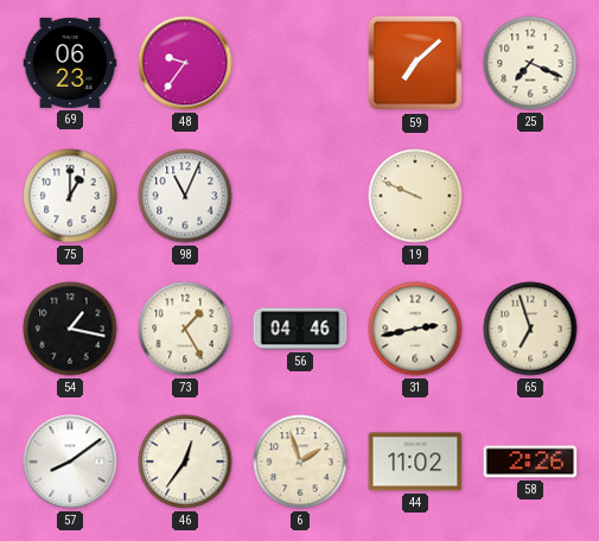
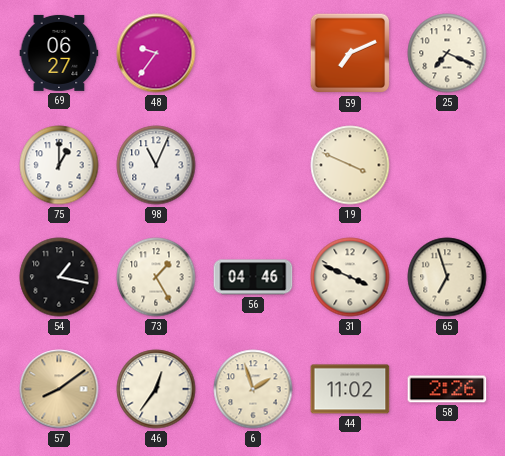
69: 06:23 -> 06:27 (59, 53)
59: 7:08 -> 7:11 (350, 53)
19: 9:49 -> 3:49 (350, 165)
31: 2:43 -> 3:49 (350, 277)
57 dial: white -> champagne (59, 389)
